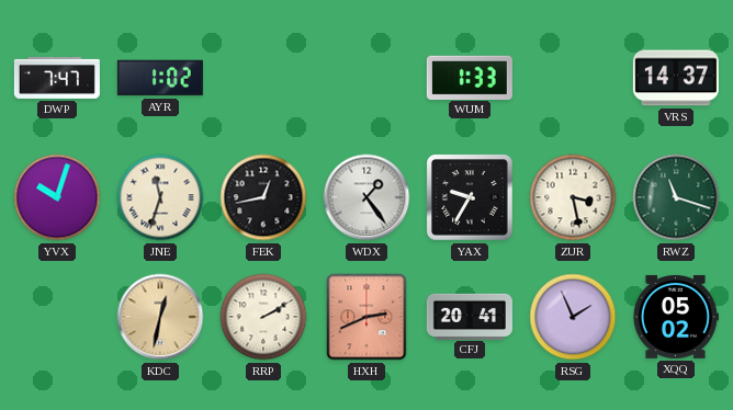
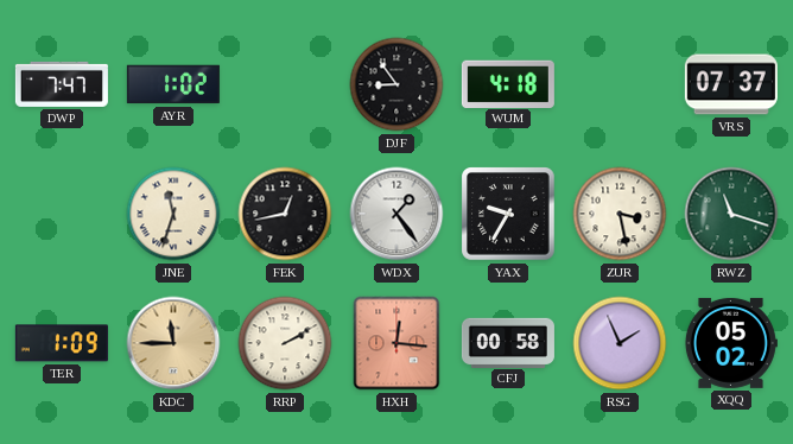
DJF: none -> 8:54 (396, 84)
WUM: 1:33 -> 4:18 (508, 83)
VRS: 14:37 -> 07:37 (731, 84)
YVX: 10:03 -> none (57, 197)
TER: none -> 1:09 (62, 343)
KDC: 12:32 -> 11:45 (173, 343)
HXH: 2:41 -> 12:16 (396, 343)
CFJ: 20:41 -> 00:58 (508, 342)
